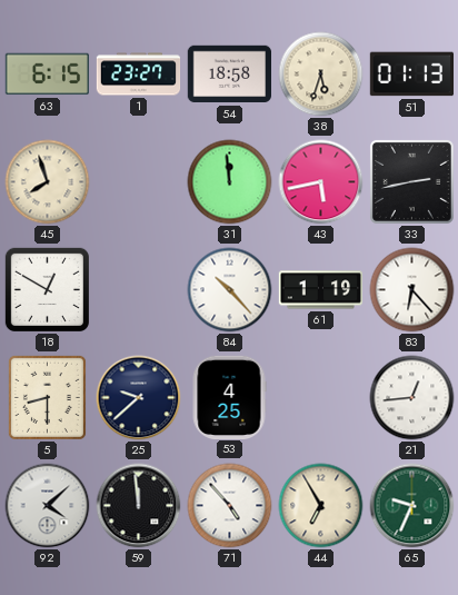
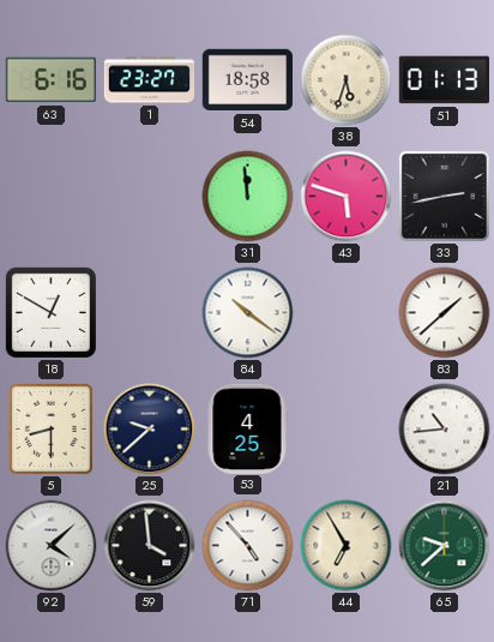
63: 6:15 -> 6:16 (50, 80)
45: 7:57 -> none (48, 182)
43: 5:43 -> 5:48 (347, 197)
84: 10:23 -> 10:21 (248, 313)
61: 1:19 -> none (321, 290)
83: 6:23 -> 1:38 (445, 313)
21: 12:44 -> 10:44 (445, 430)
59: 11:59 -> 3:59 (150, 546)
65: 9:34 -> 9:38 (445, 546)
